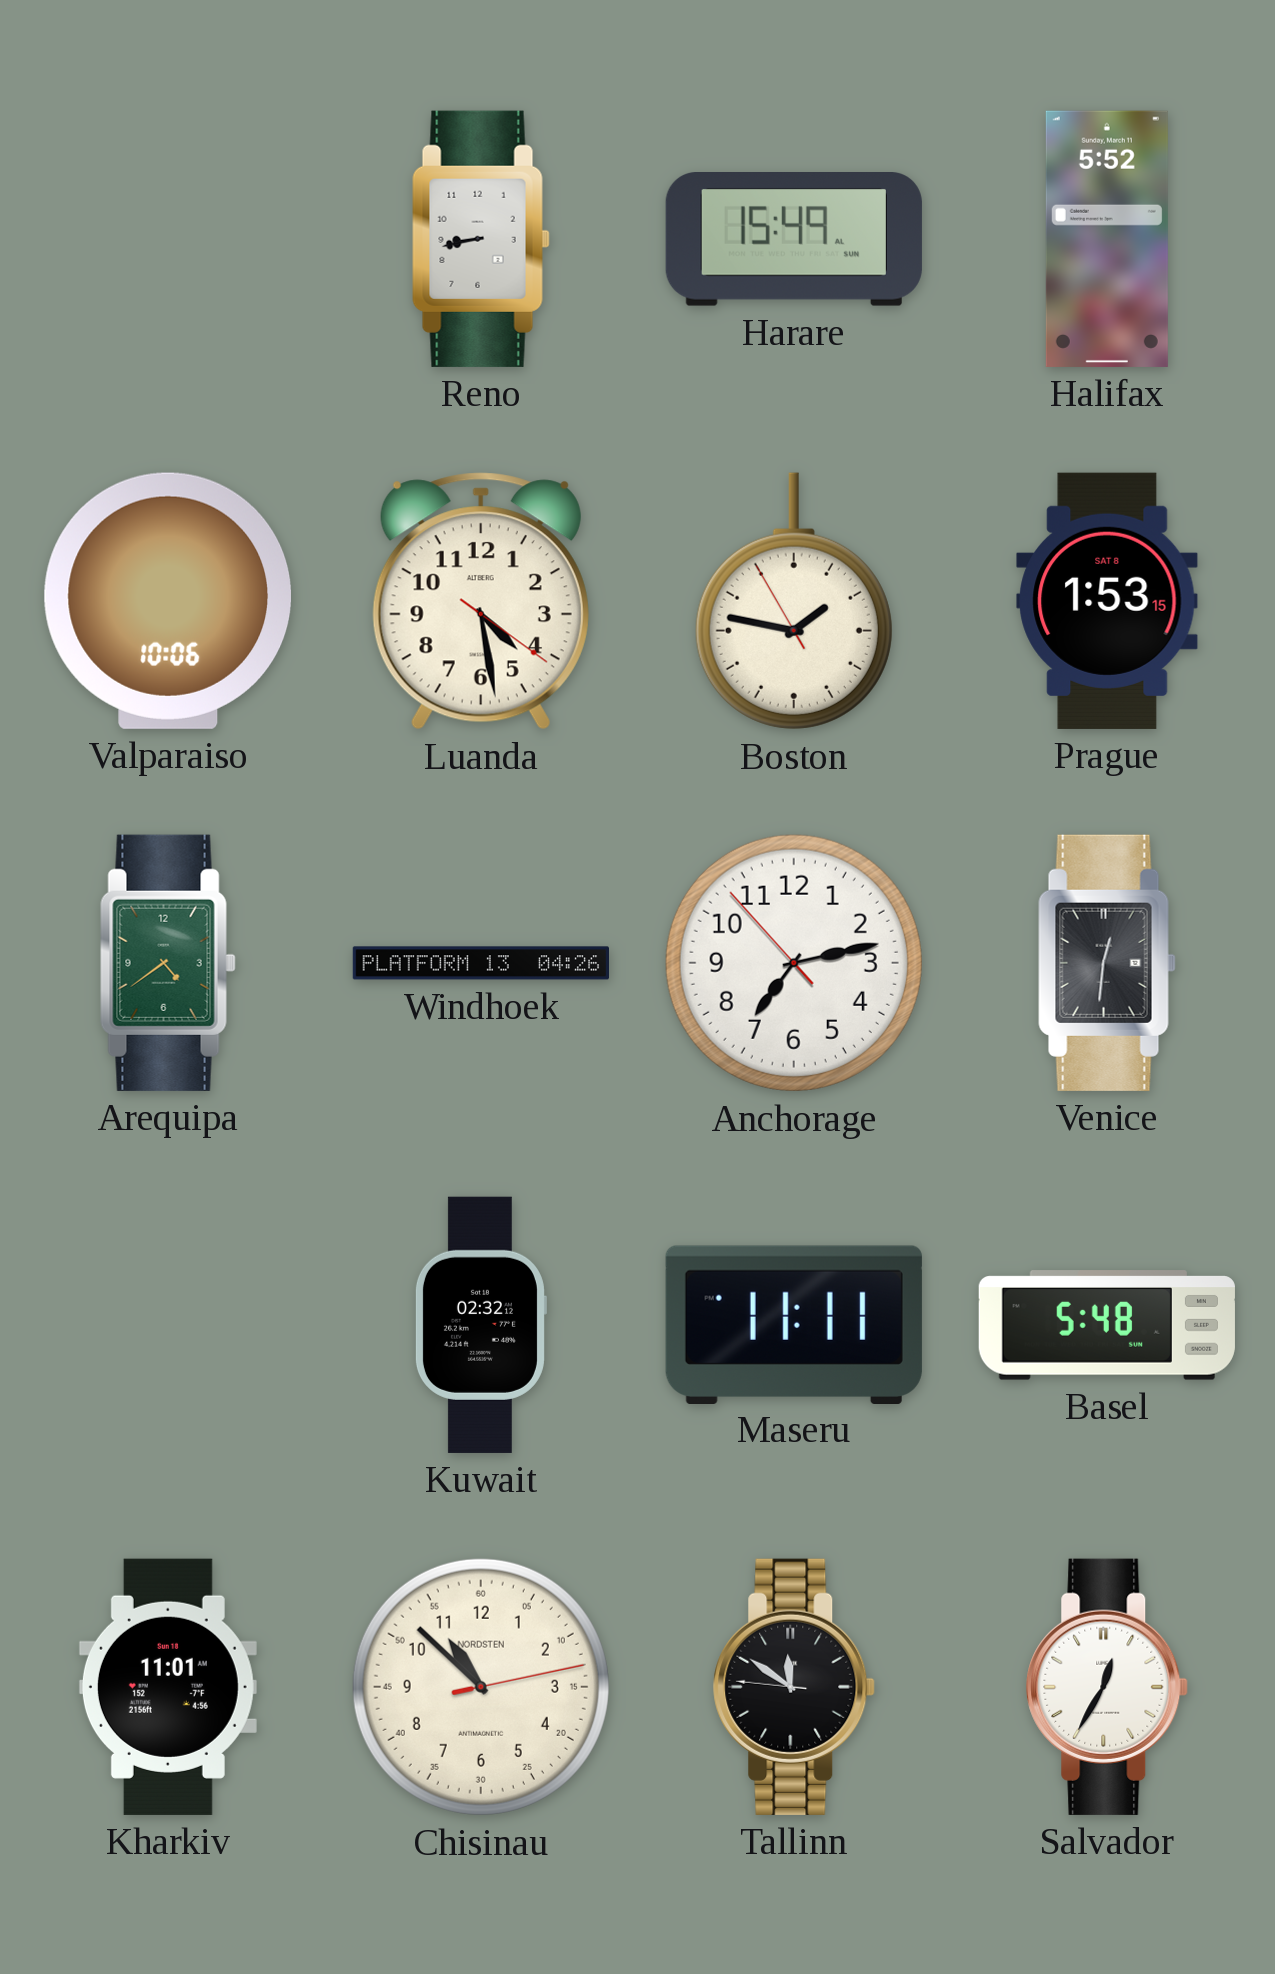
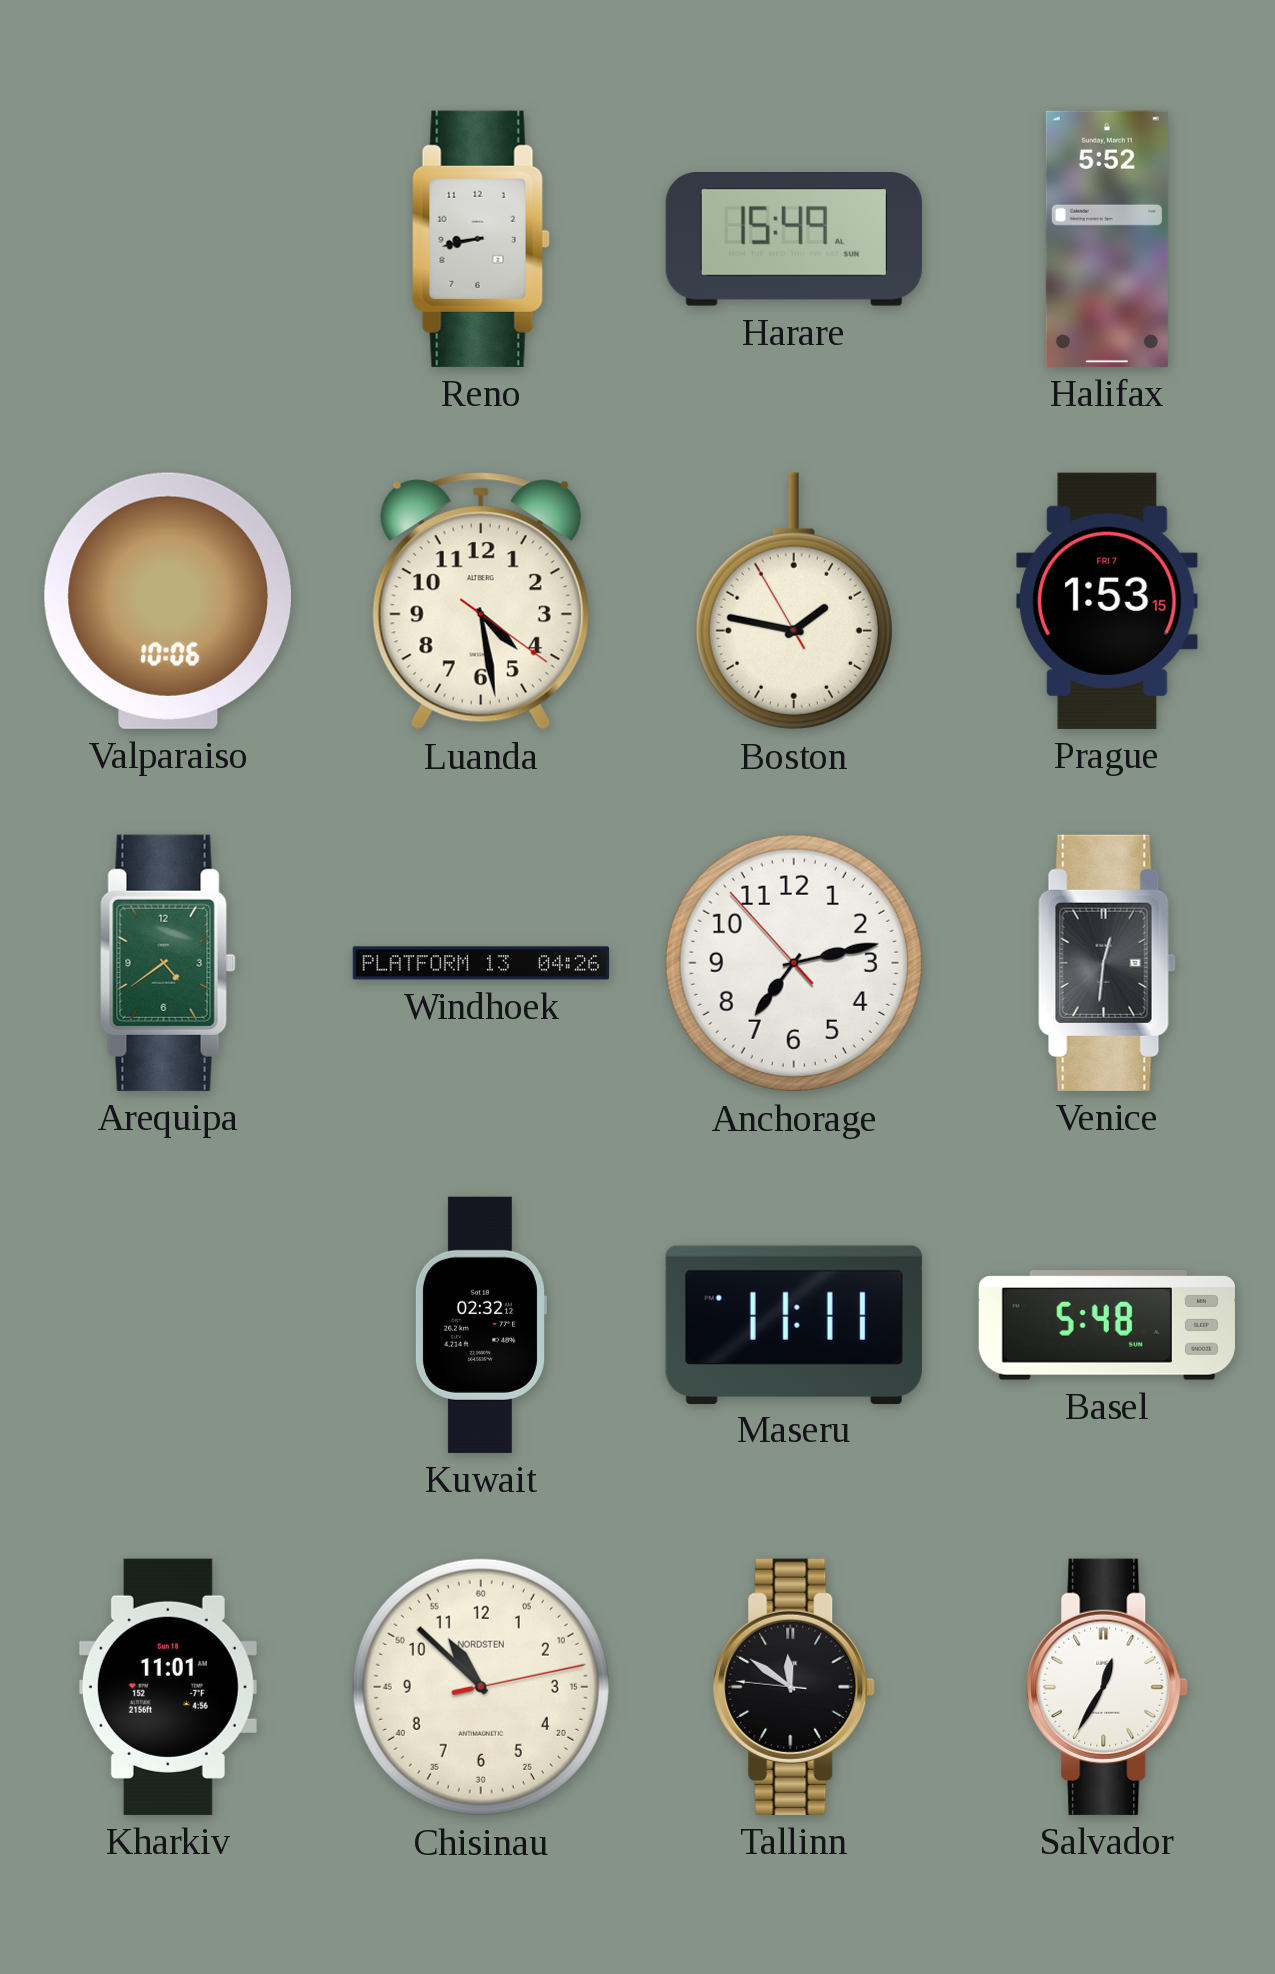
Prague date: SAT 8 -> FRI 7 (1107, 601)
